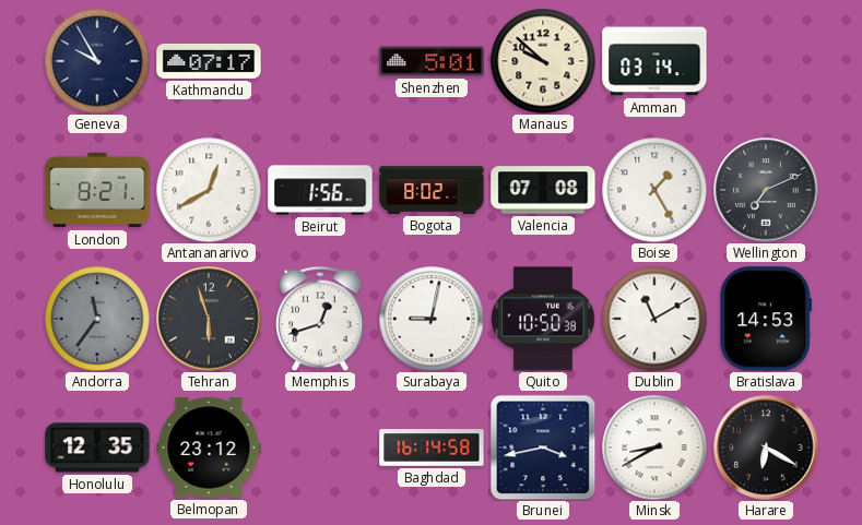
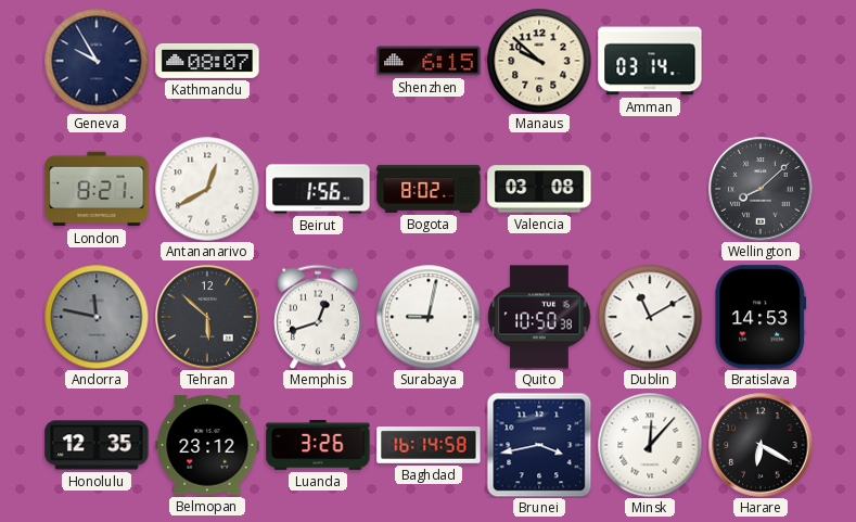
Kathmandu: 07:17 -> 08:07 (207, 61)
Shenzhen: 5:01 -> 6:15 (429, 61)
Valencia: 07:08 -> 03:08 (539, 189)
Boise: 1:25 -> none (654, 190)
Wellington: 7:11 -> 8:08 (761, 189)
Andorra: 11:36 -> 11:47 (97, 317)
Tehran: 5:57 -> 5:52 (207, 317)
Luanda: none -> 3:26 (318, 445)
Minsk: 8:40 -> 12:07 (650, 445)
